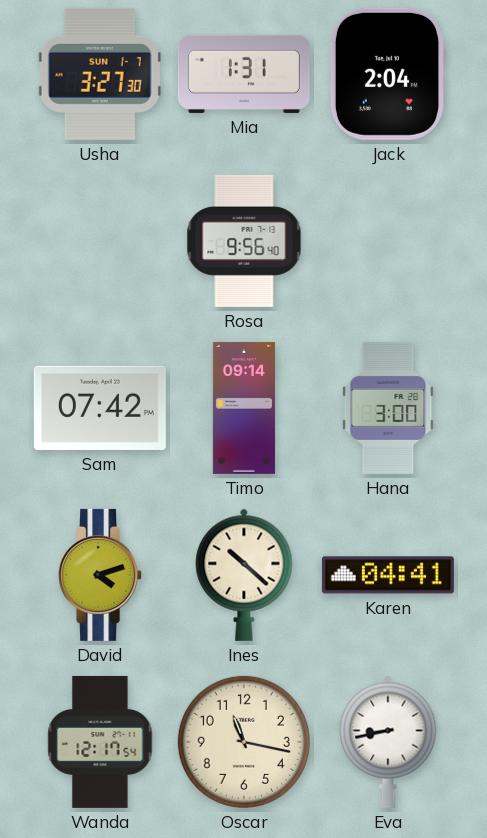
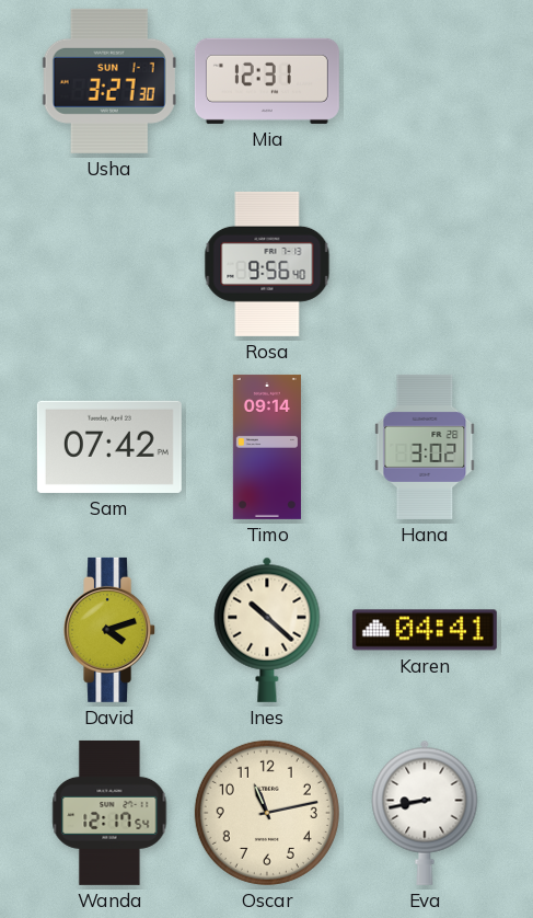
Mia: 1:31 -> 12:31 (267, 81)
Jack: 2:04 -> none (387, 74)
Hana: 3:00 -> 3:02 (425, 447)
Oscar: 11:17 -> 11:13 (267, 813)
